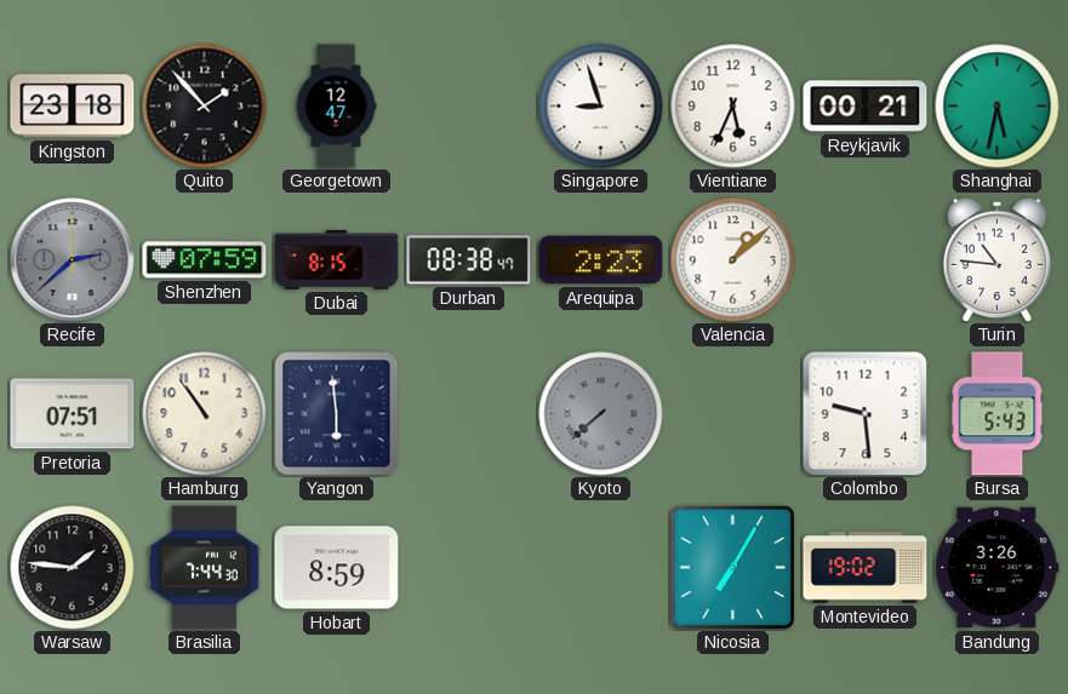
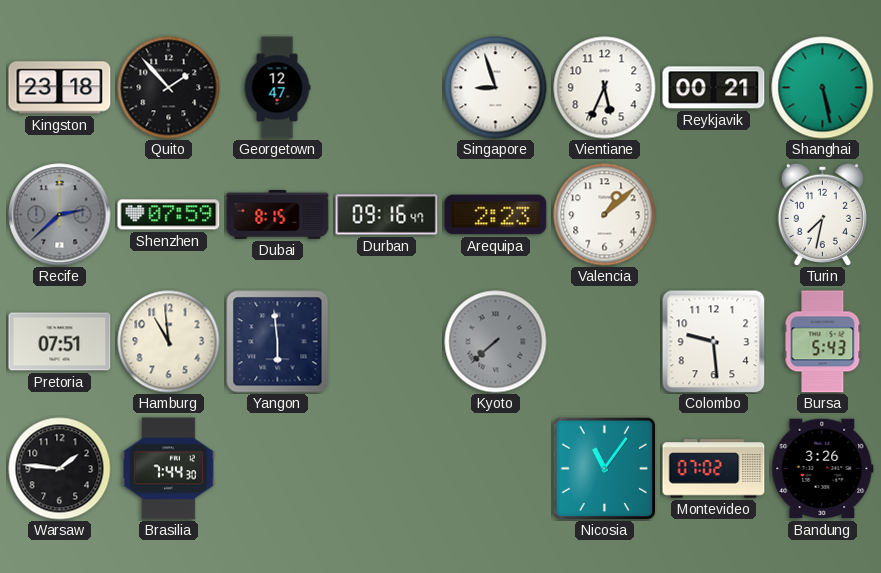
Shanghai: 5:32 -> 5:28 (823, 88)
Durban: 08:38 -> 09:16 (387, 215)
Turin: 10:46 -> 7:32 (822, 214)
Hamburg: 10:54 -> 10:59 (169, 342)
Hobart: 8:59 -> none (337, 568)
Nicosia: 7:05 -> 11:06 (604, 468)
Montevideo: 19:02 -> 07:02 (714, 469)
